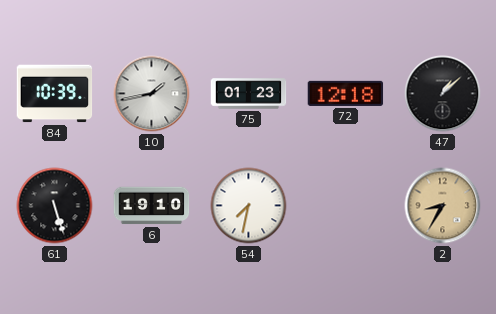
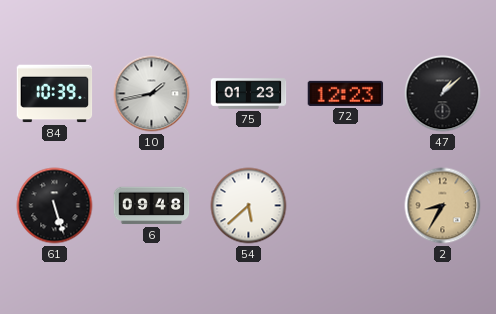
72: 12:18 -> 12:23 (346, 93)
6: 19:10 -> 09:48 (152, 206)
54: 7:32 -> 5:38 (249, 206)
